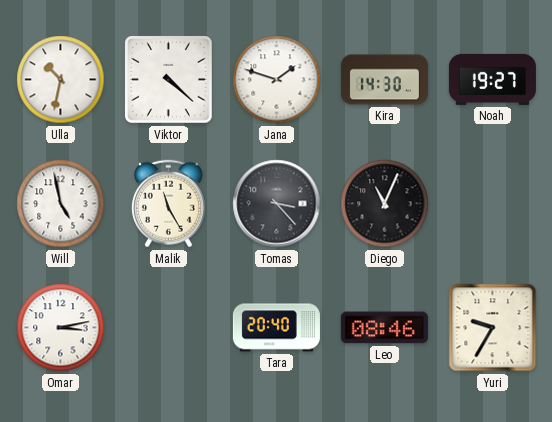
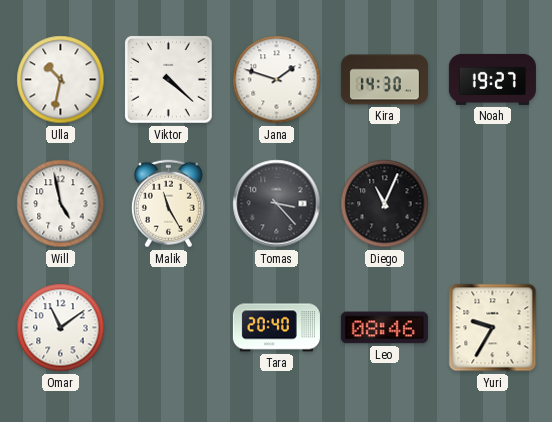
Omar: 3:13 -> 11:09 (61, 328)
